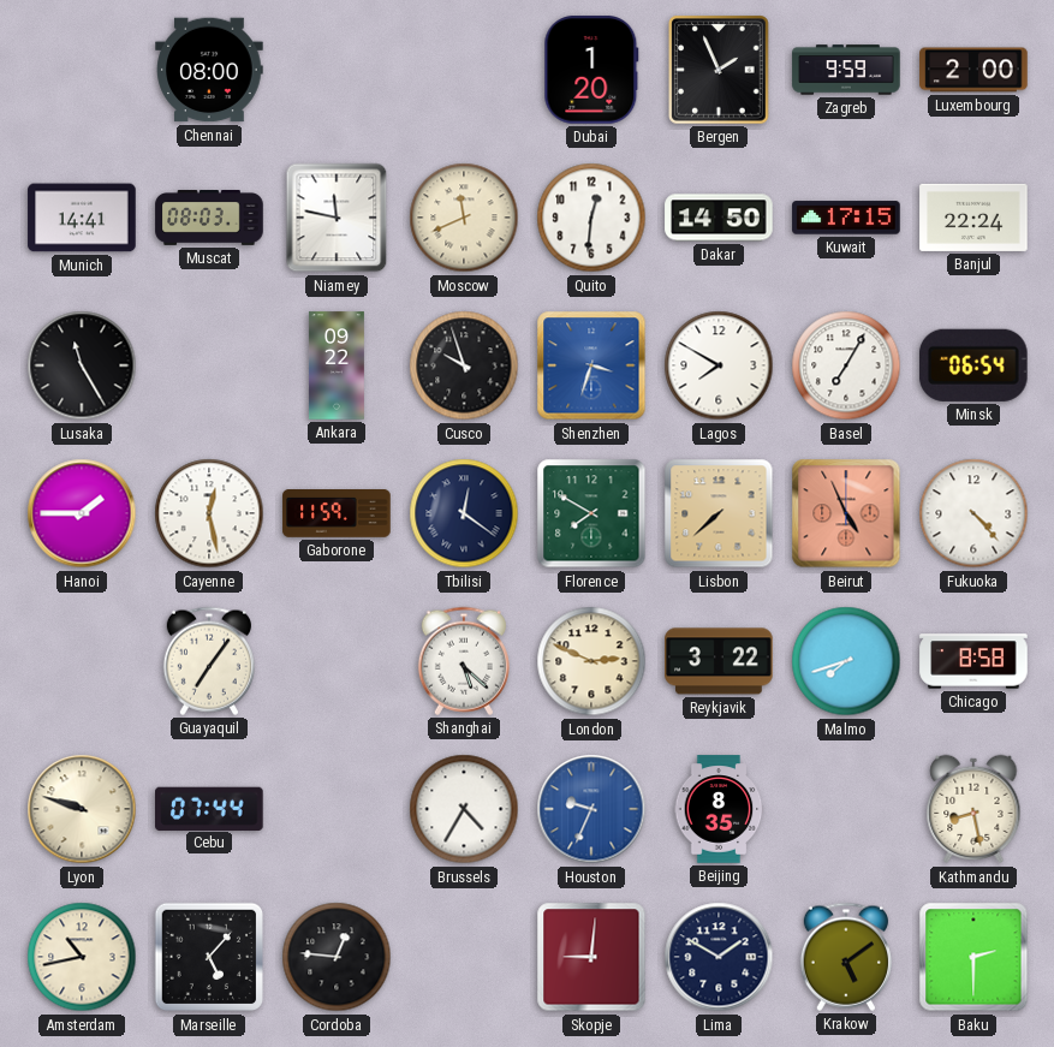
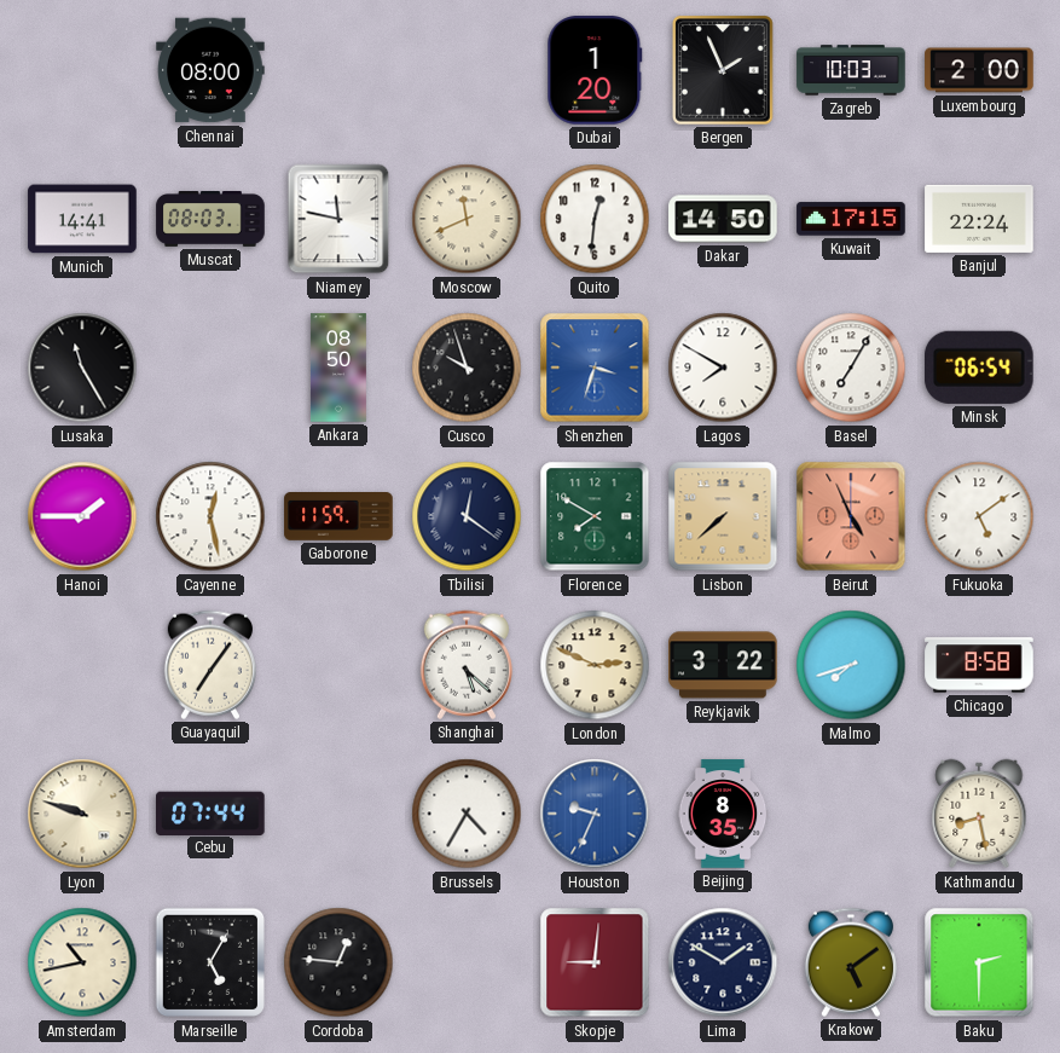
Zagreb: 9:59 -> 10:03 (851, 70)
Ankara: 09:22 -> 08:50 (338, 368)
Fukuoka: 4:23 -> 5:09 (979, 516)
Marseille: 5:07 -> 5:05 (210, 962)
